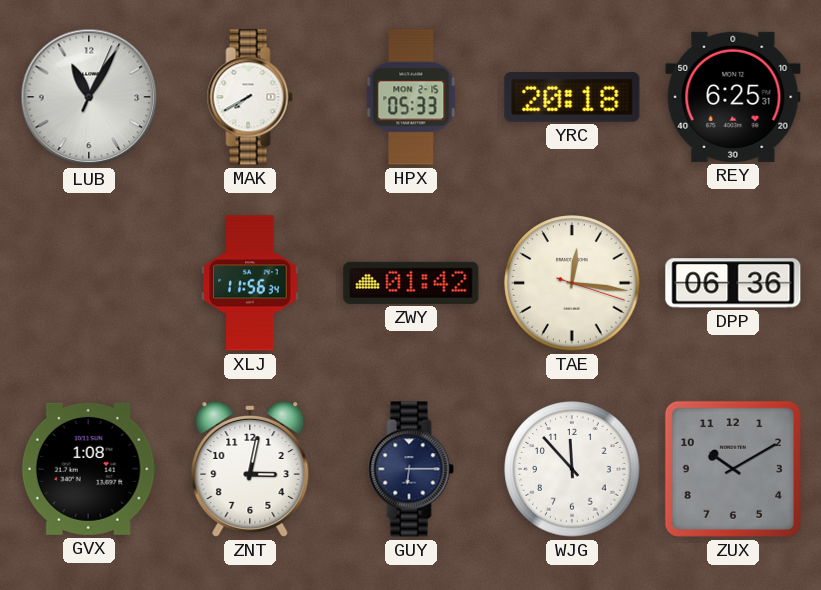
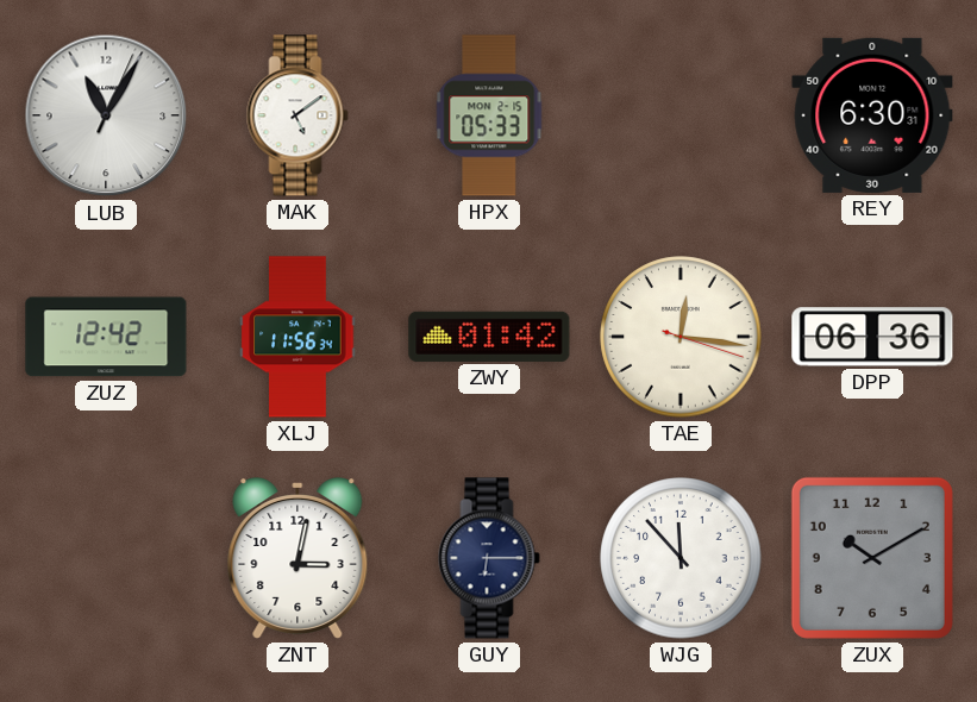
MAK: 7:40 -> 5:09 (298, 115)
YRC: 20:18 -> none (572, 97)
REY: 6:25 -> 6:30 (872, 115)
ZUZ: none -> 12:42 (106, 337)
GVX: 1:08 -> none (89, 469)
